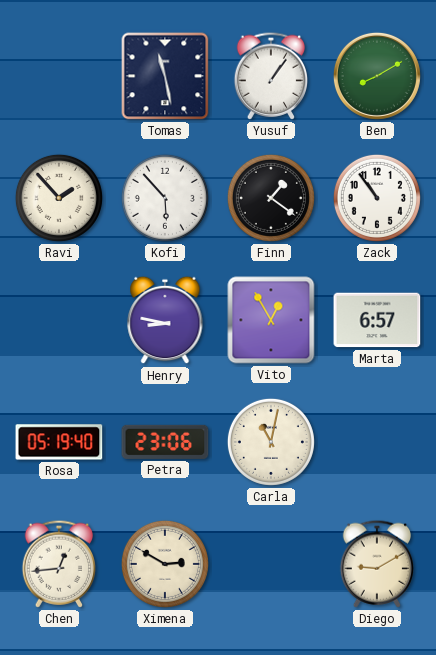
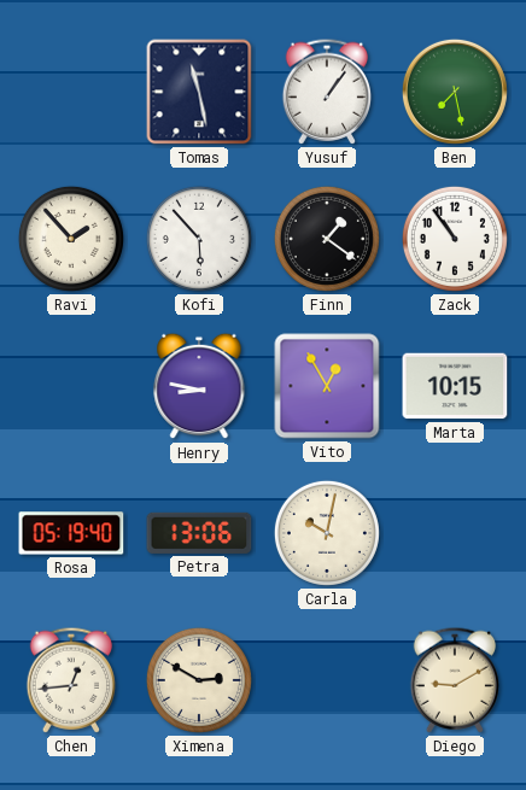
Ben: 8:10 -> 7:28 (455, 92)
Marta: 6:57 -> 10:15 (455, 386)
Petra: 23:06 -> 13:06 (199, 533)
Carla: 11:02 -> 10:02 (327, 533)
